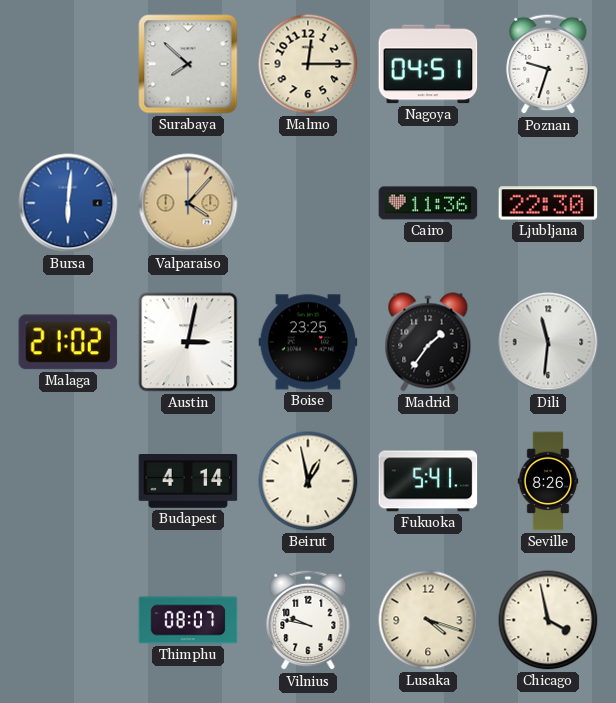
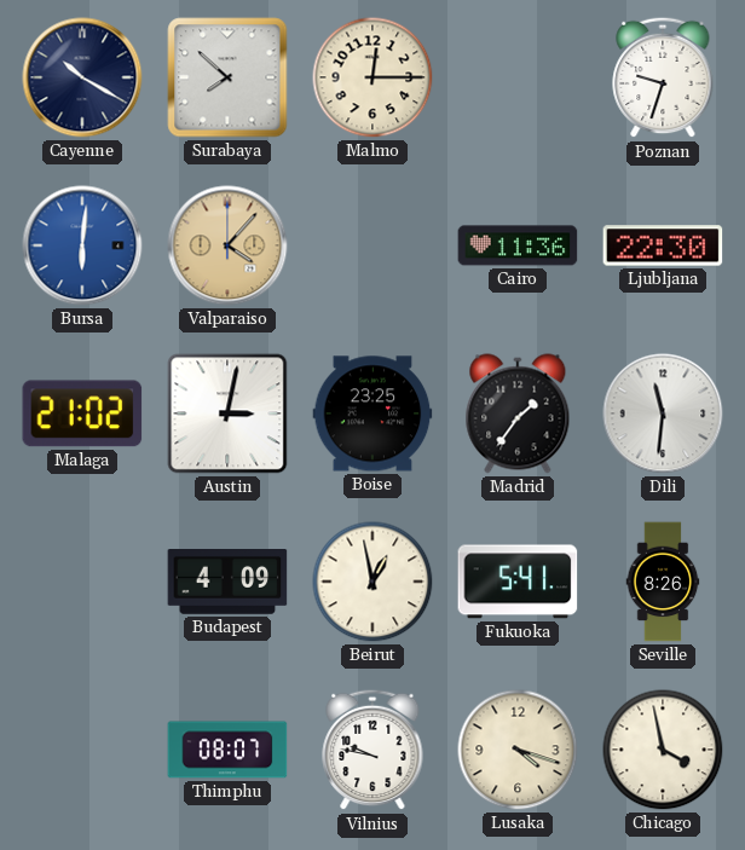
Cayenne: none -> 10:20 (82, 77)
Nagoya: 04:51 -> none (428, 64)
Budapest: 4:14 -> 4:09 (227, 583)
